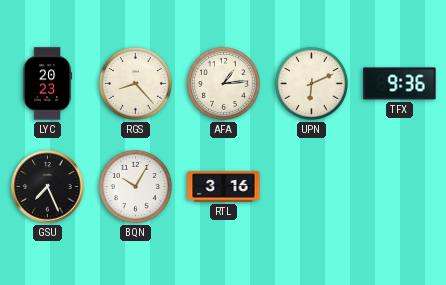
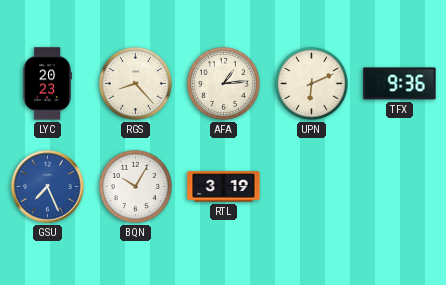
GSU dial: black -> blue (48, 187)
RTL: 3:16 -> 3:19 (224, 187)
